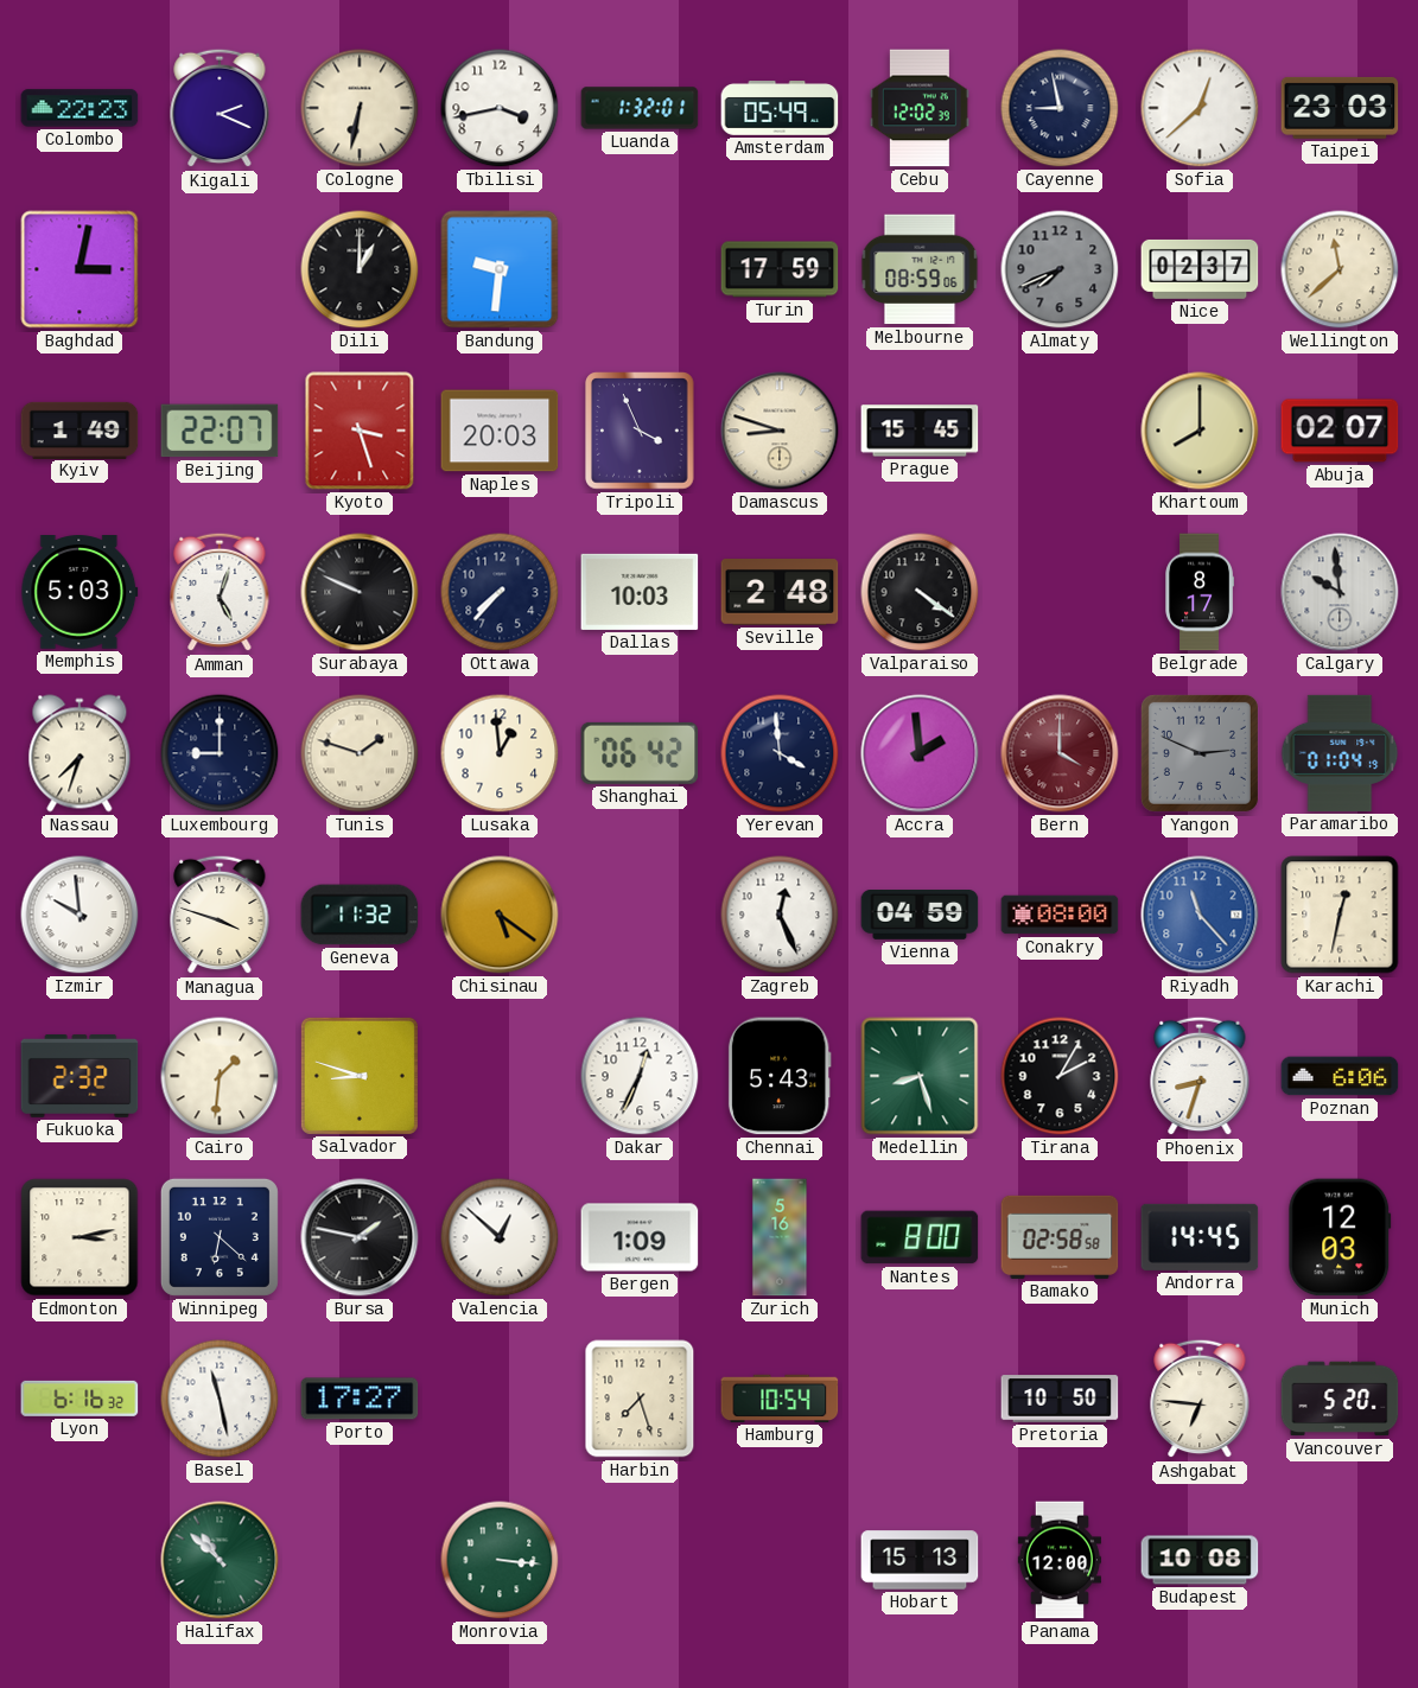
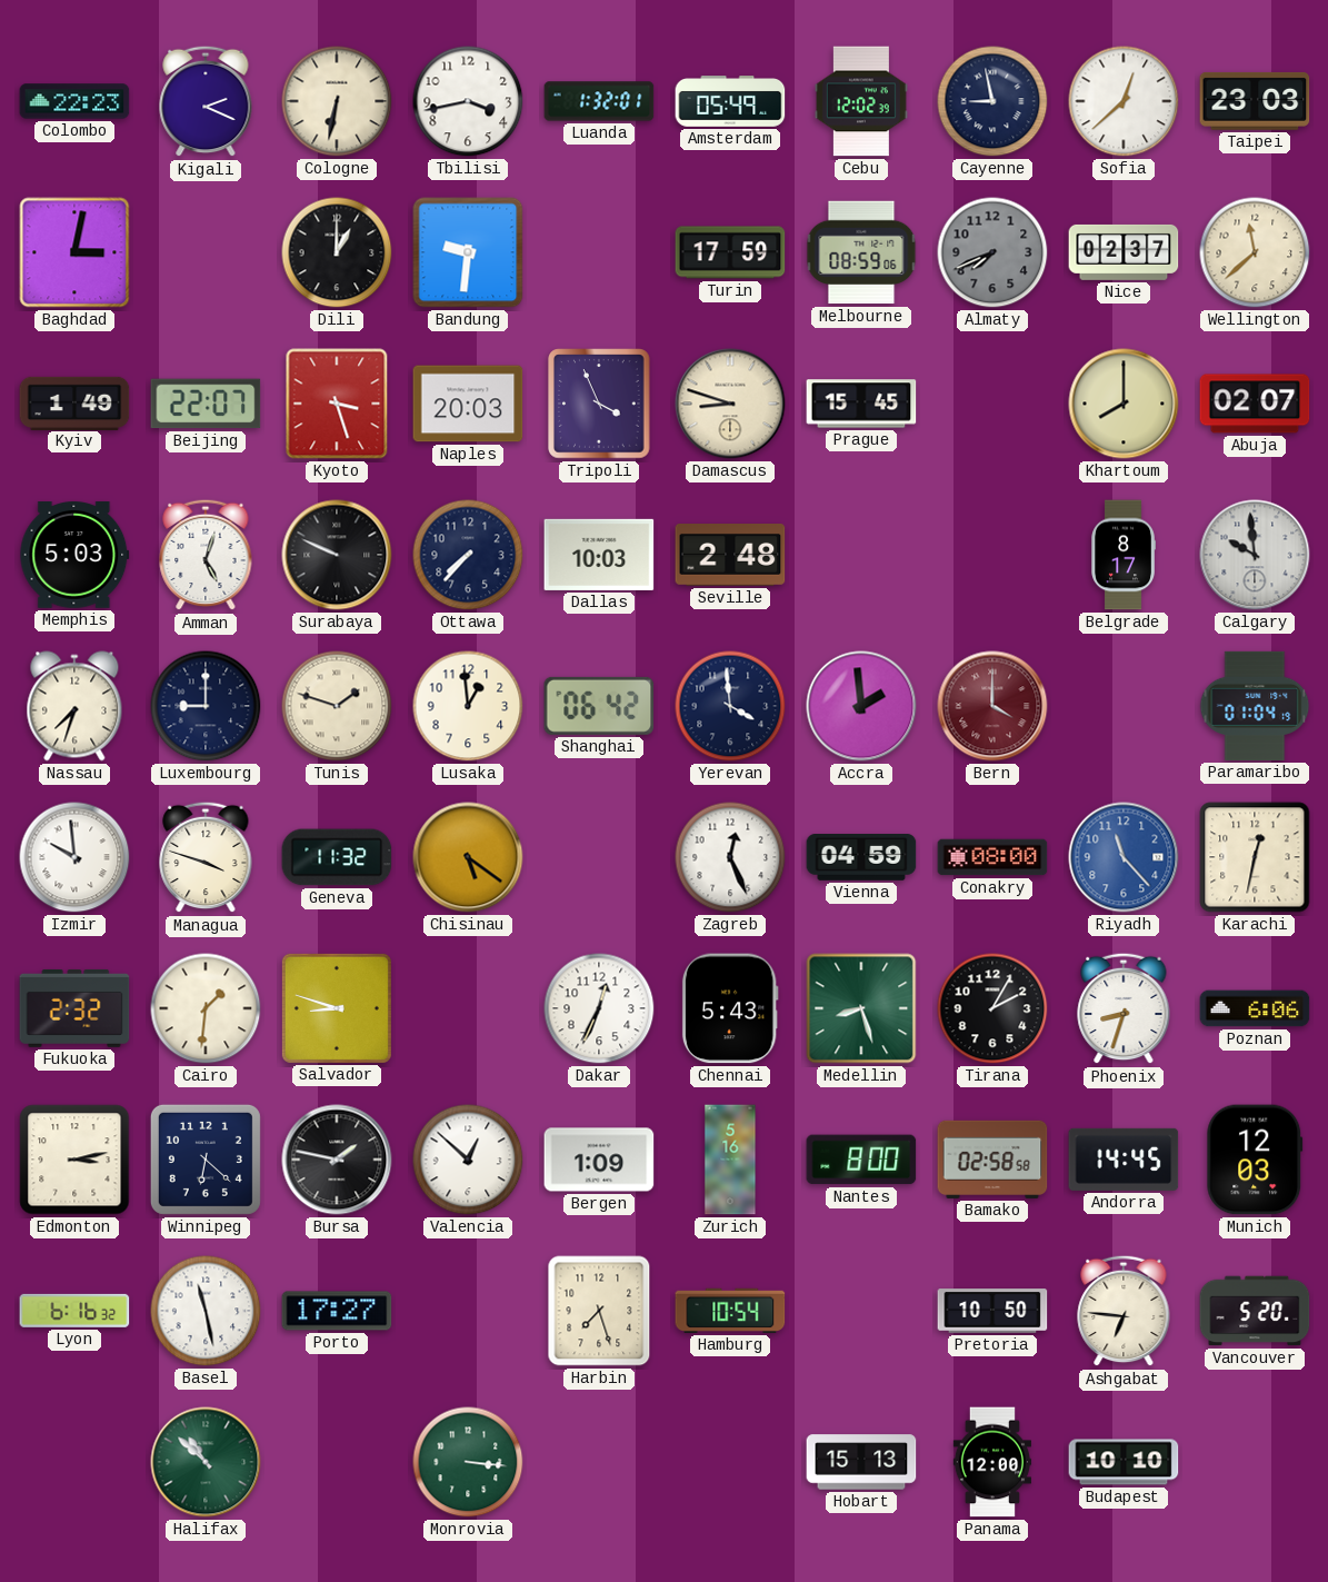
Valparaiso: 4:21 -> none (920, 592)
Yangon: 2:49 -> none (1200, 753)
Budapest: 10:08 -> 10:10 (1124, 1462)
